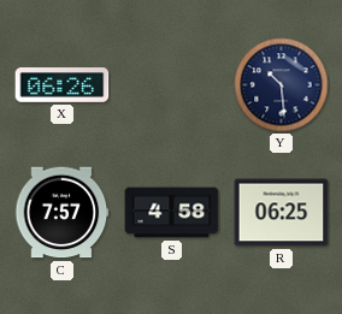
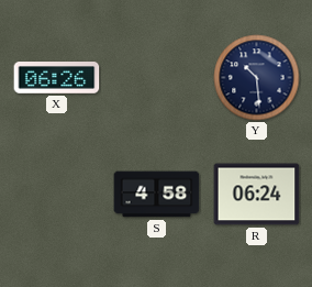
C: 7:57 -> none (61, 213)
R: 06:25 -> 06:24 (257, 195)
